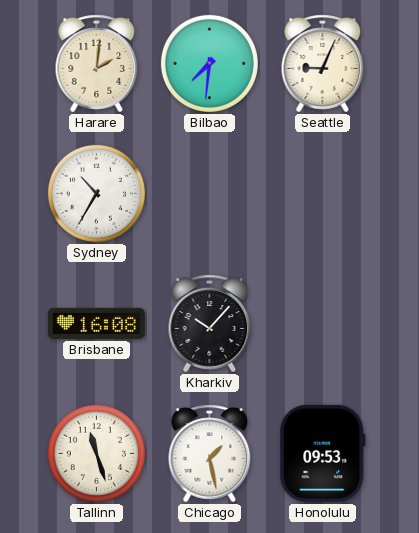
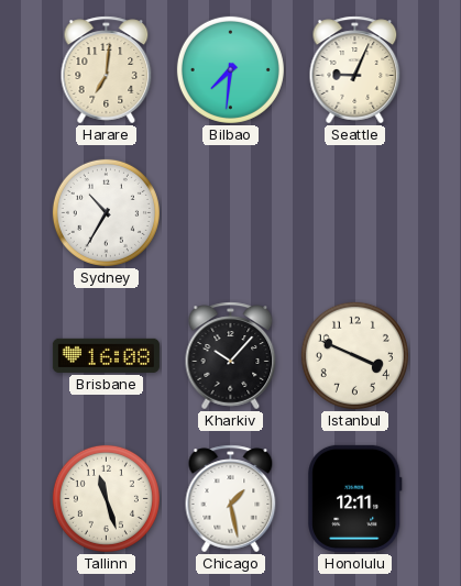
Harare: 2:01 -> 7:01 (107, 70)
Istanbul: none -> 3:49 (354, 355)
Honolulu: 09:53 -> 12:11 (355, 498)
